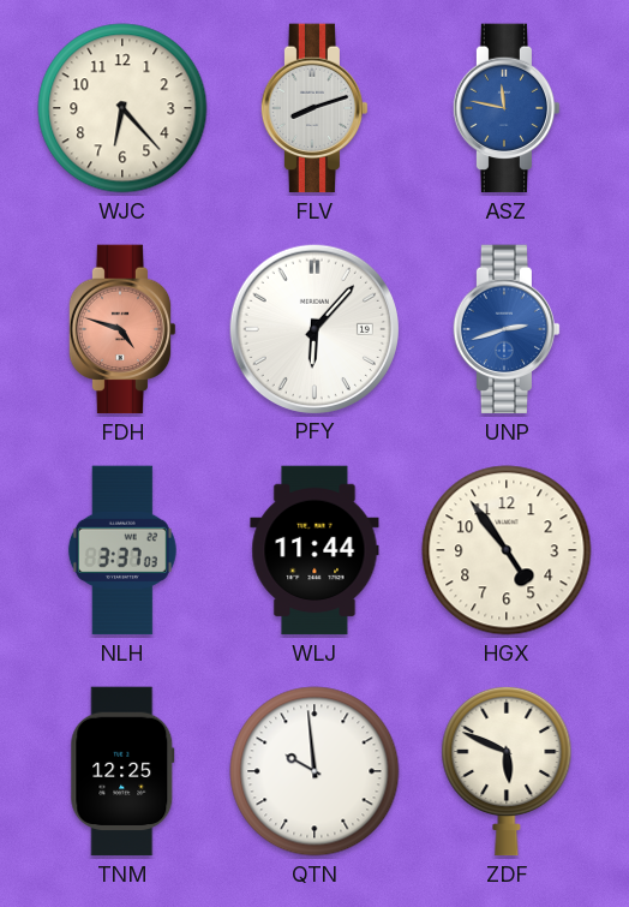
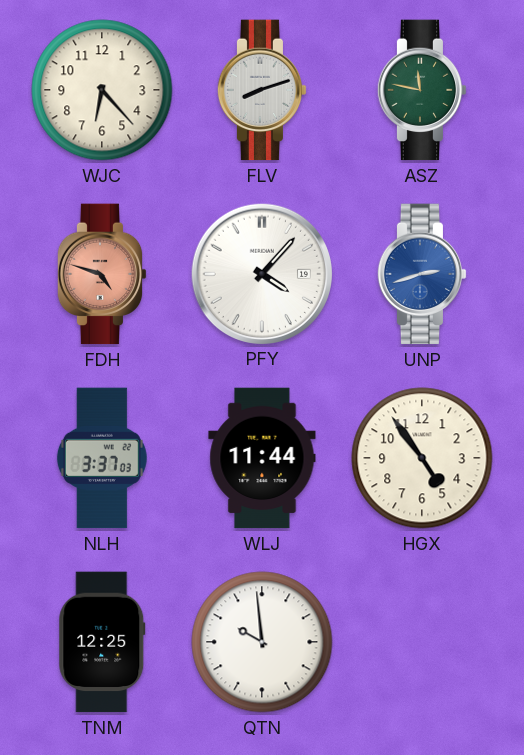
ASZ dial: blue -> green (422, 90)
PFY: 6:07 -> 4:07 (261, 273)
ZDF: 5:49 -> none (507, 771)
